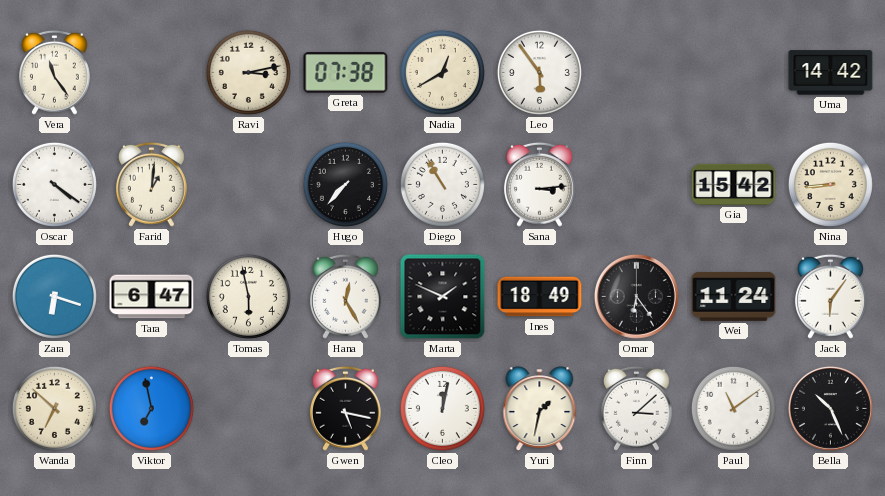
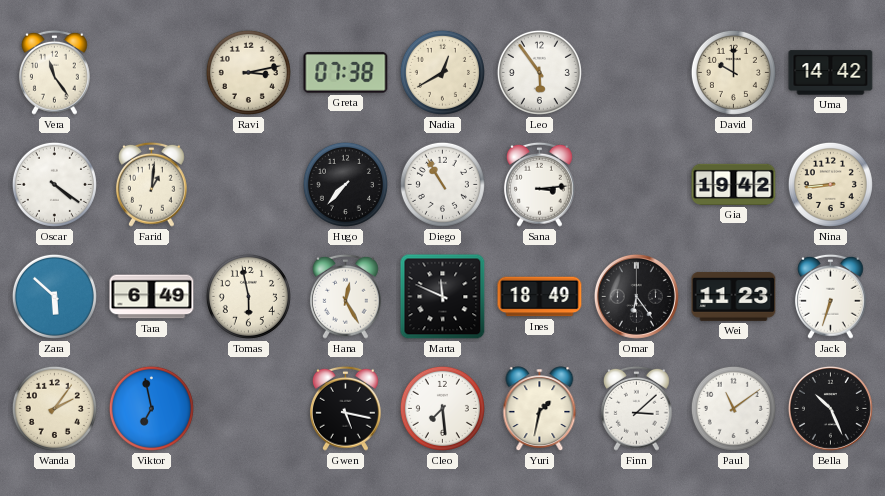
David: none -> 10:00 (733, 72)
Gia: 15:42 -> 19:42 (734, 184)
Zara: 6:18 -> 5:52 (54, 296)
Tara: 6:47 -> 6:49 (152, 297)
Marta: 1:49 -> 11:49 (443, 297)
Wei: 11:24 -> 11:23 (734, 296)
Jack: 6:06 -> 6:33 (830, 296)
Wanda: 6:52 -> 2:06 (54, 408)
Cleo: 12:02 -> 7:29 (442, 408)
